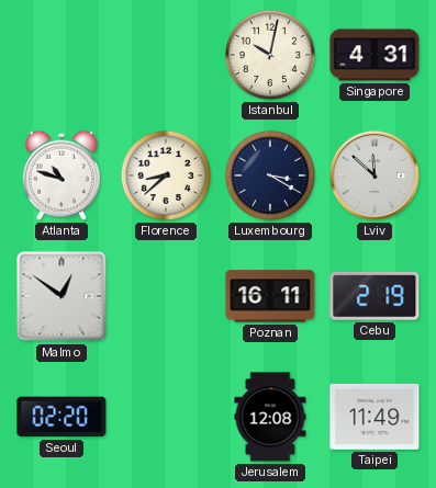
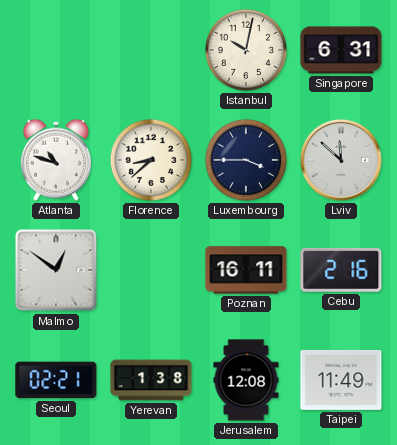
Singapore: 4:31 -> 6:31 (341, 50)
Luxembourg: 3:20 -> 3:45 (246, 160)
Cebu: 2:19 -> 2:16 (341, 270)
Seoul: 02:20 -> 02:21 (56, 380)
Yerevan: none -> 1:38 (151, 380)
